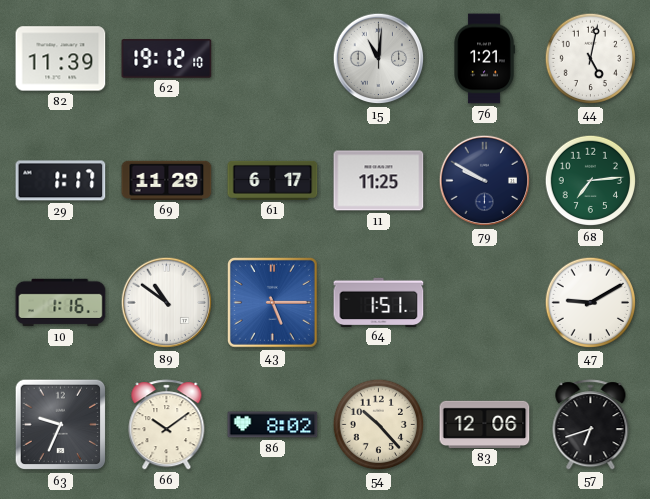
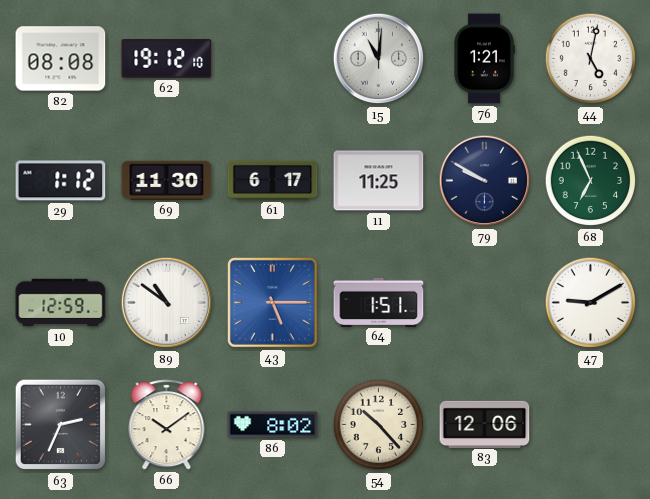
82: 11:39 -> 08:08 (61, 59)
29: 1:17 -> 1:12 (61, 181)
69: 11:29 -> 11:30 (167, 180)
68: 7:14 -> 6:56 (591, 181)
10: 1:16 -> 12:59 (61, 303)
63: 9:34 -> 2:34 (61, 425)
57: 6:42 -> none (591, 425)
